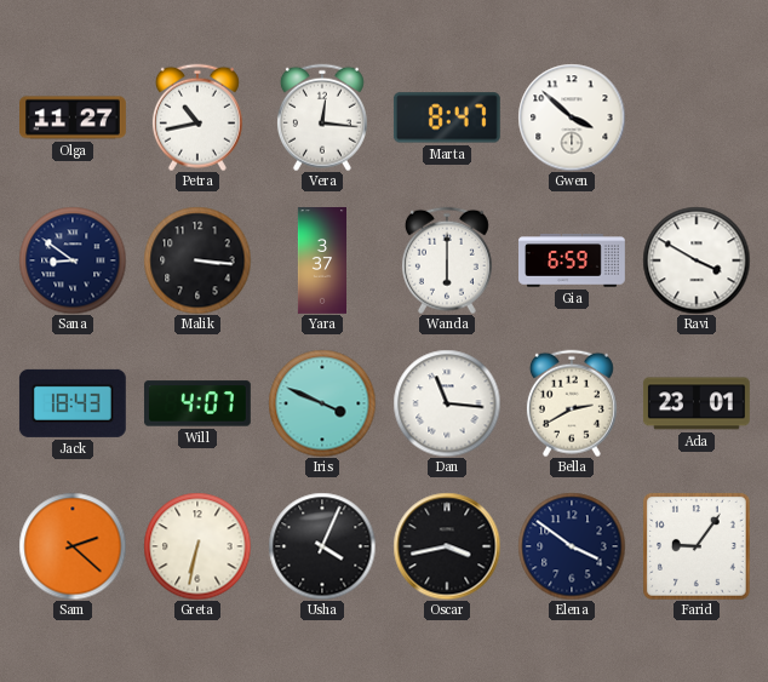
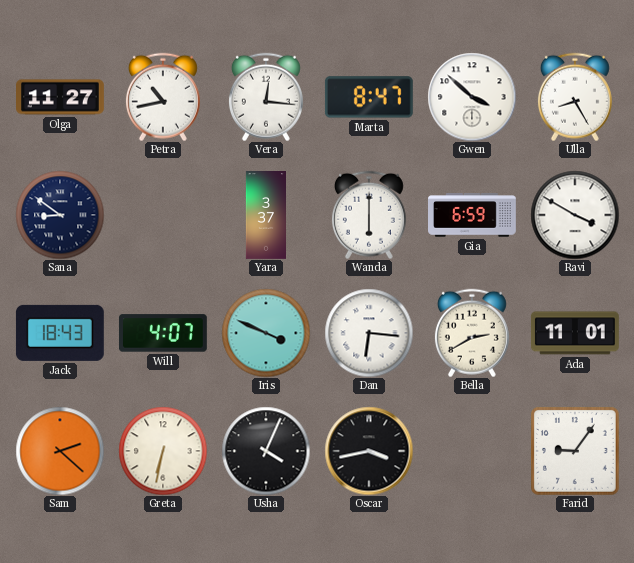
Ulla: none -> 8:25 (575, 97)
Malik: 3:16 -> none (197, 260)
Dan: 11:16 -> 6:16 (369, 333)
Ada: 23:01 -> 11:01 (575, 333)
Elena: 3:51 -> none (572, 546)
